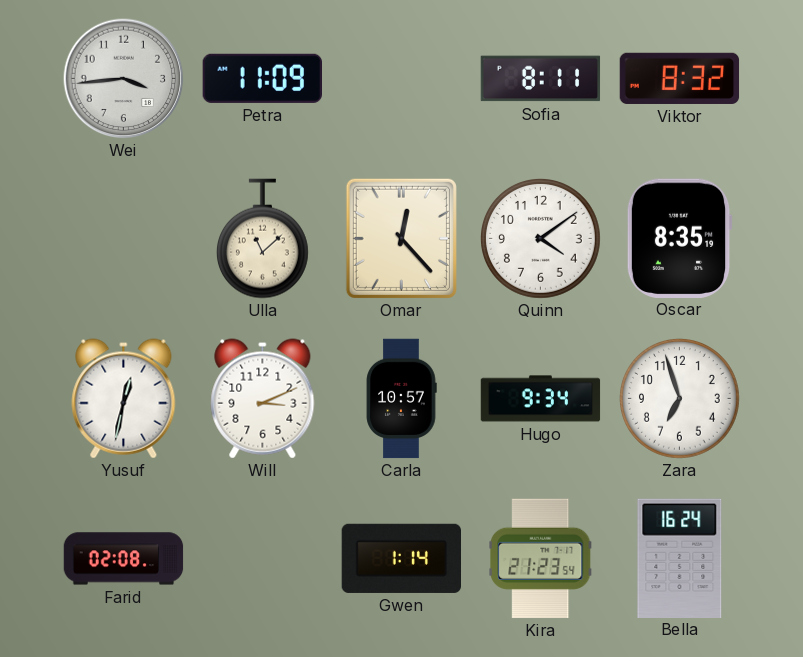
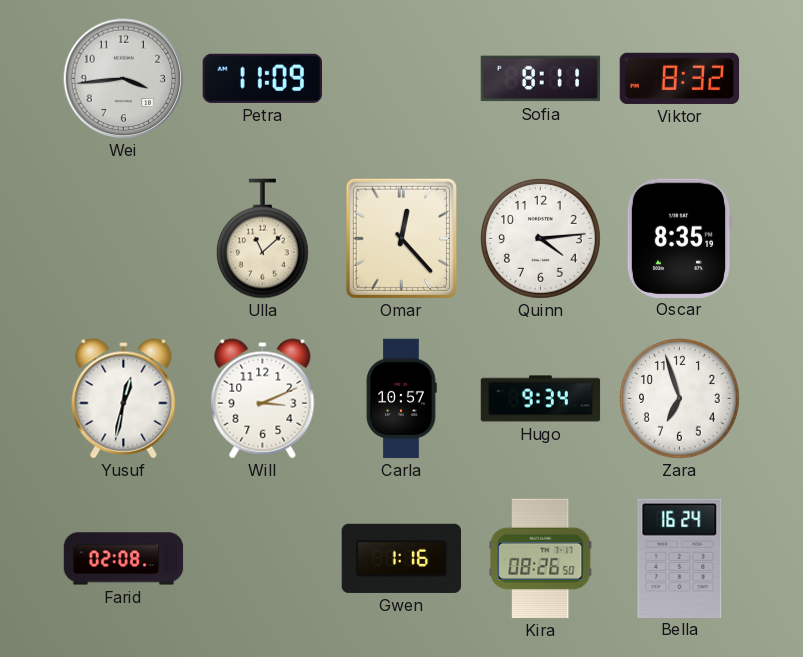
Quinn: 4:09 -> 4:14 (541, 239)
Gwen: 1:14 -> 1:16 (402, 558)
Kira: 21:23 -> 08:26 (541, 559)
